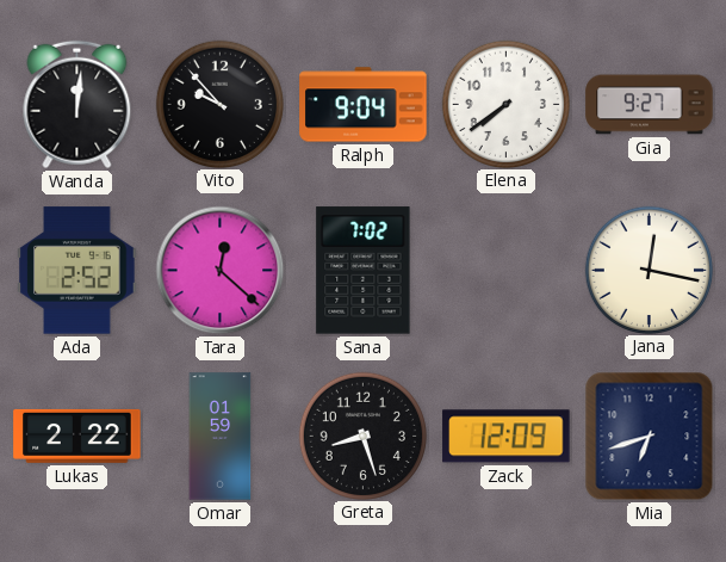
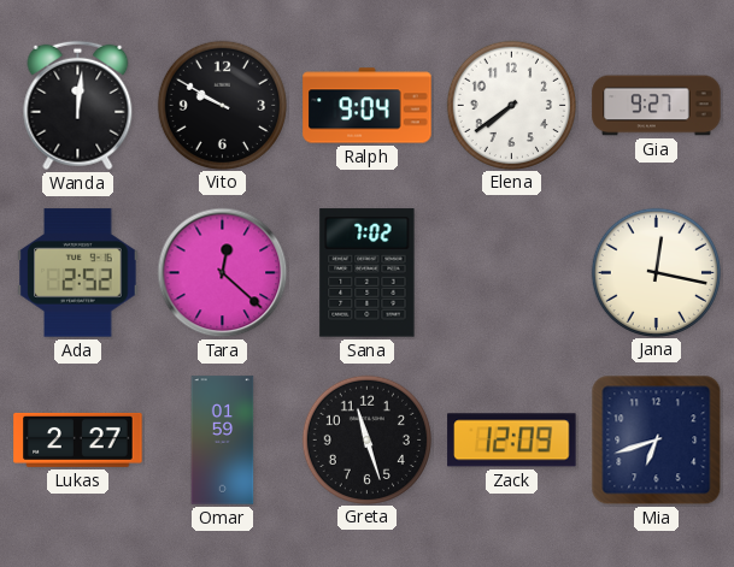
Vito: 9:53 -> 9:50 (222, 105)
Lukas: 2:22 -> 2:27 (78, 439)
Greta: 8:27 -> 11:27 (366, 439)
